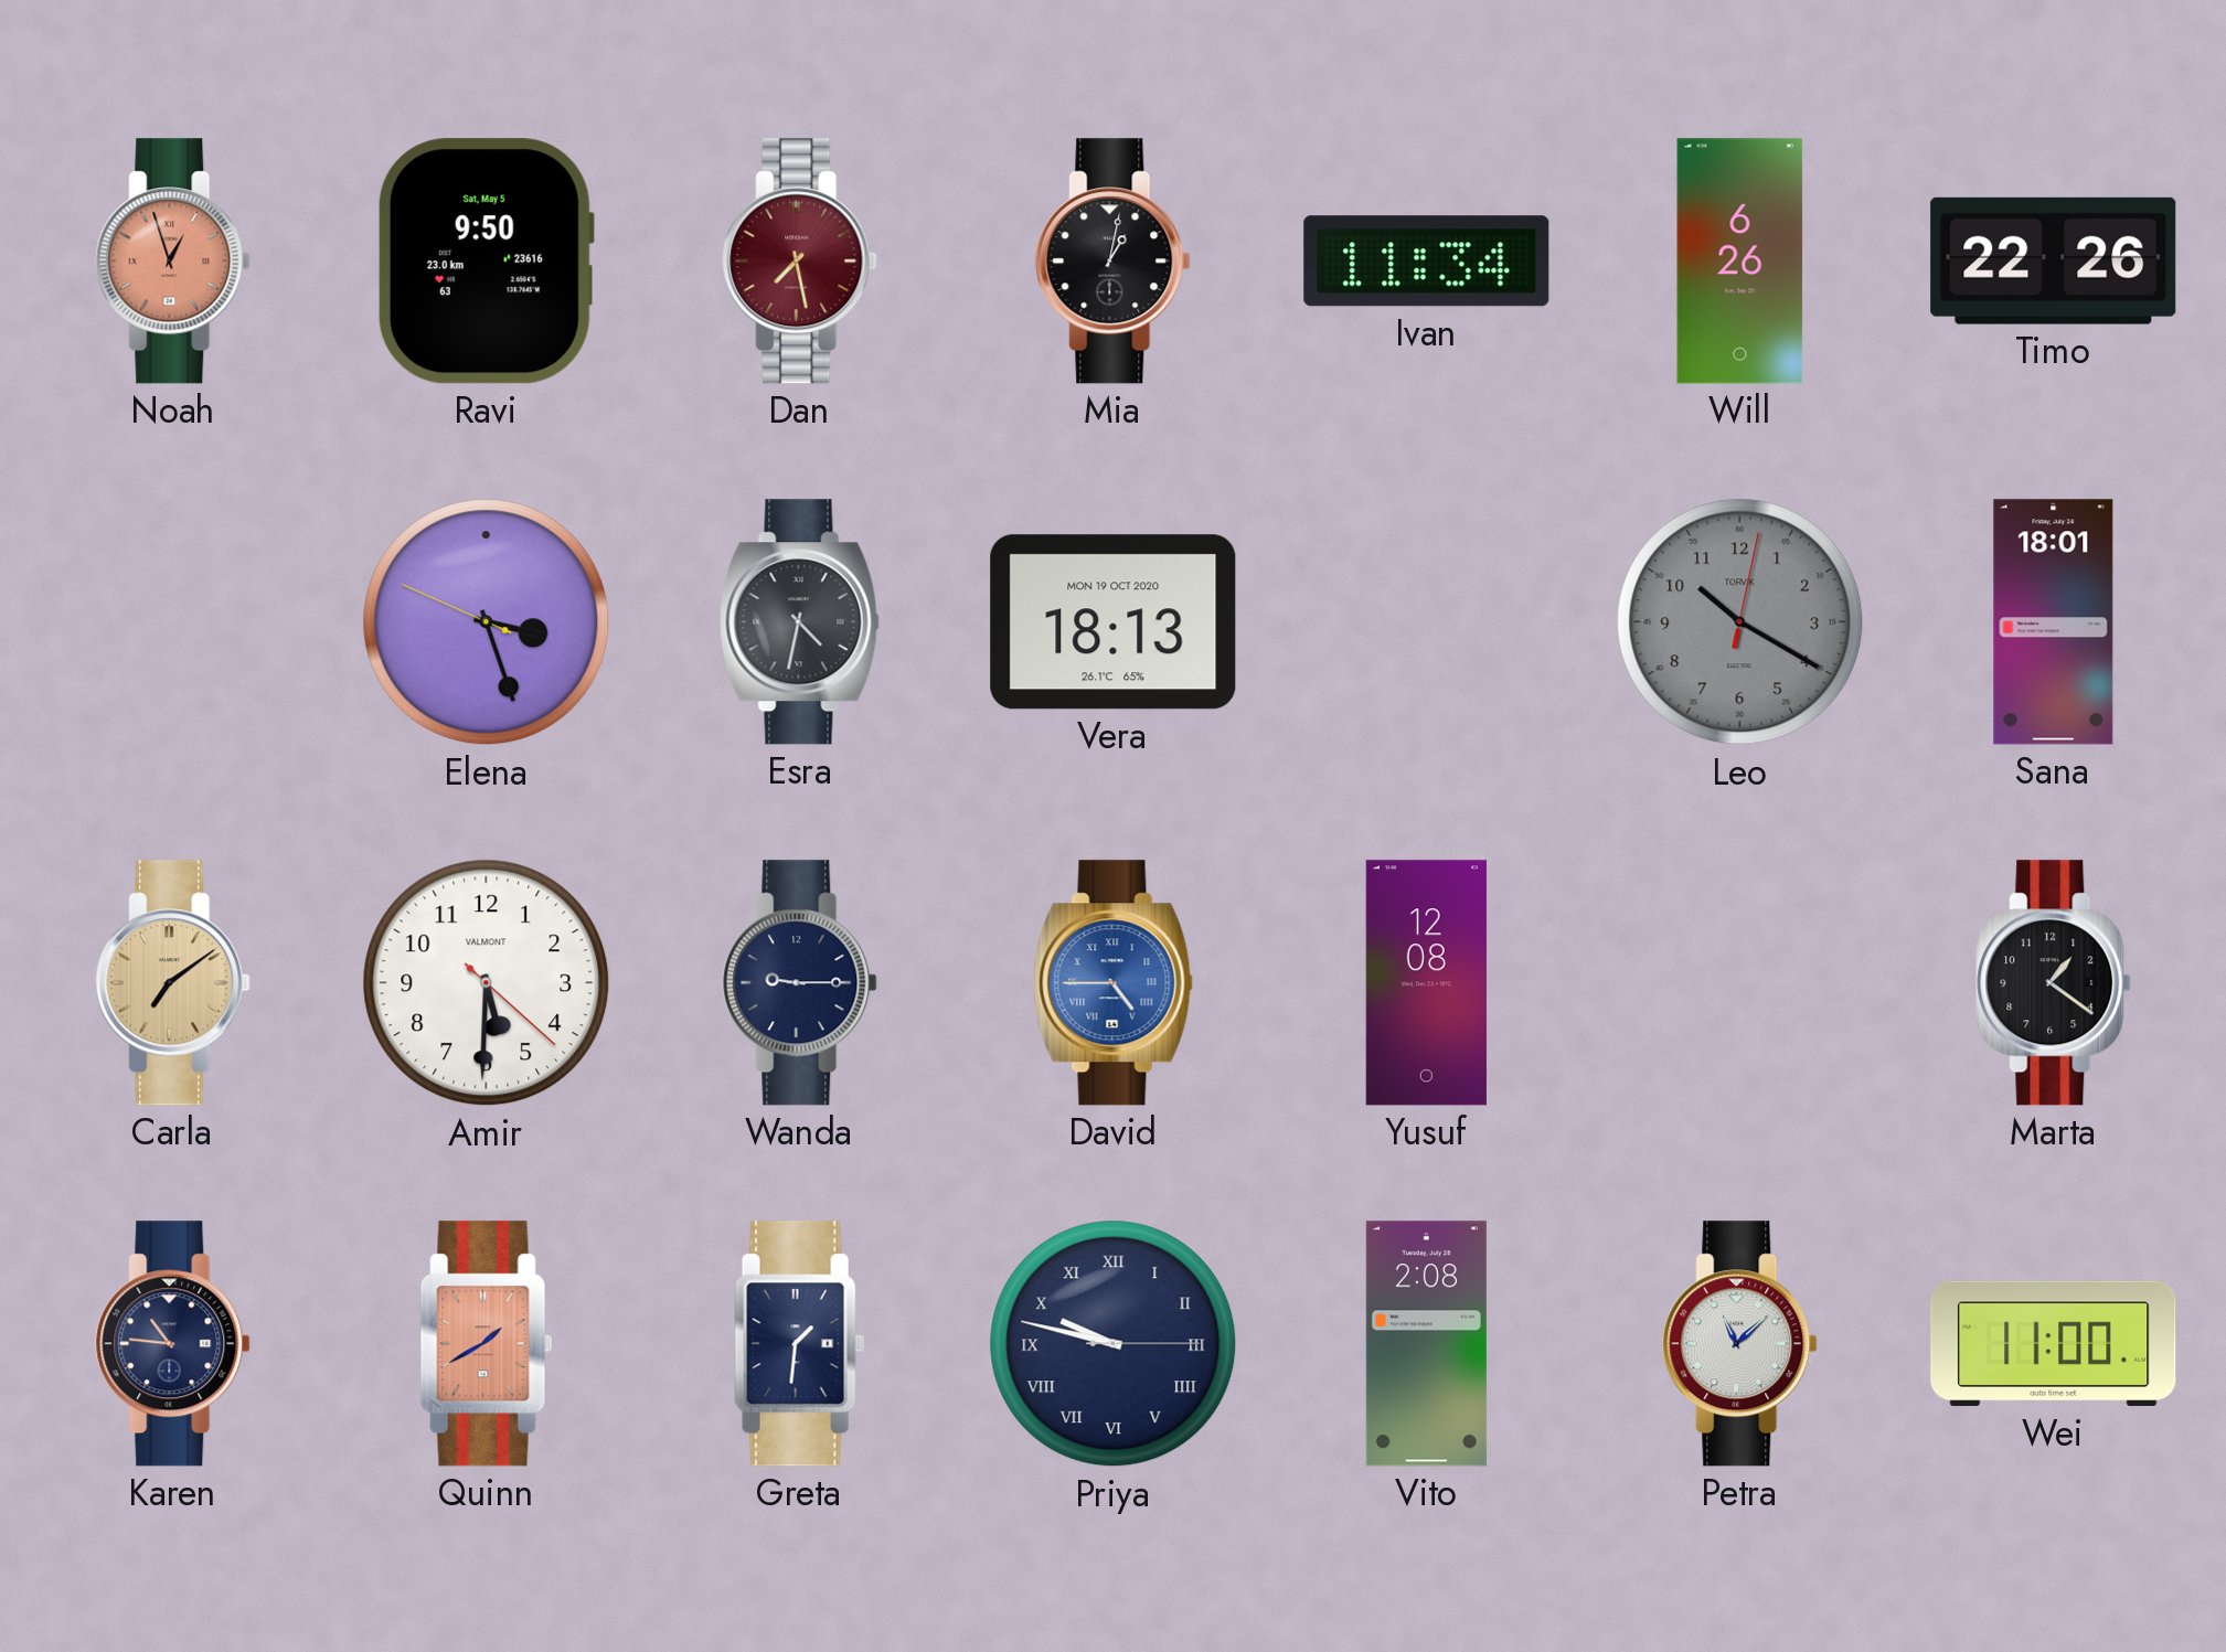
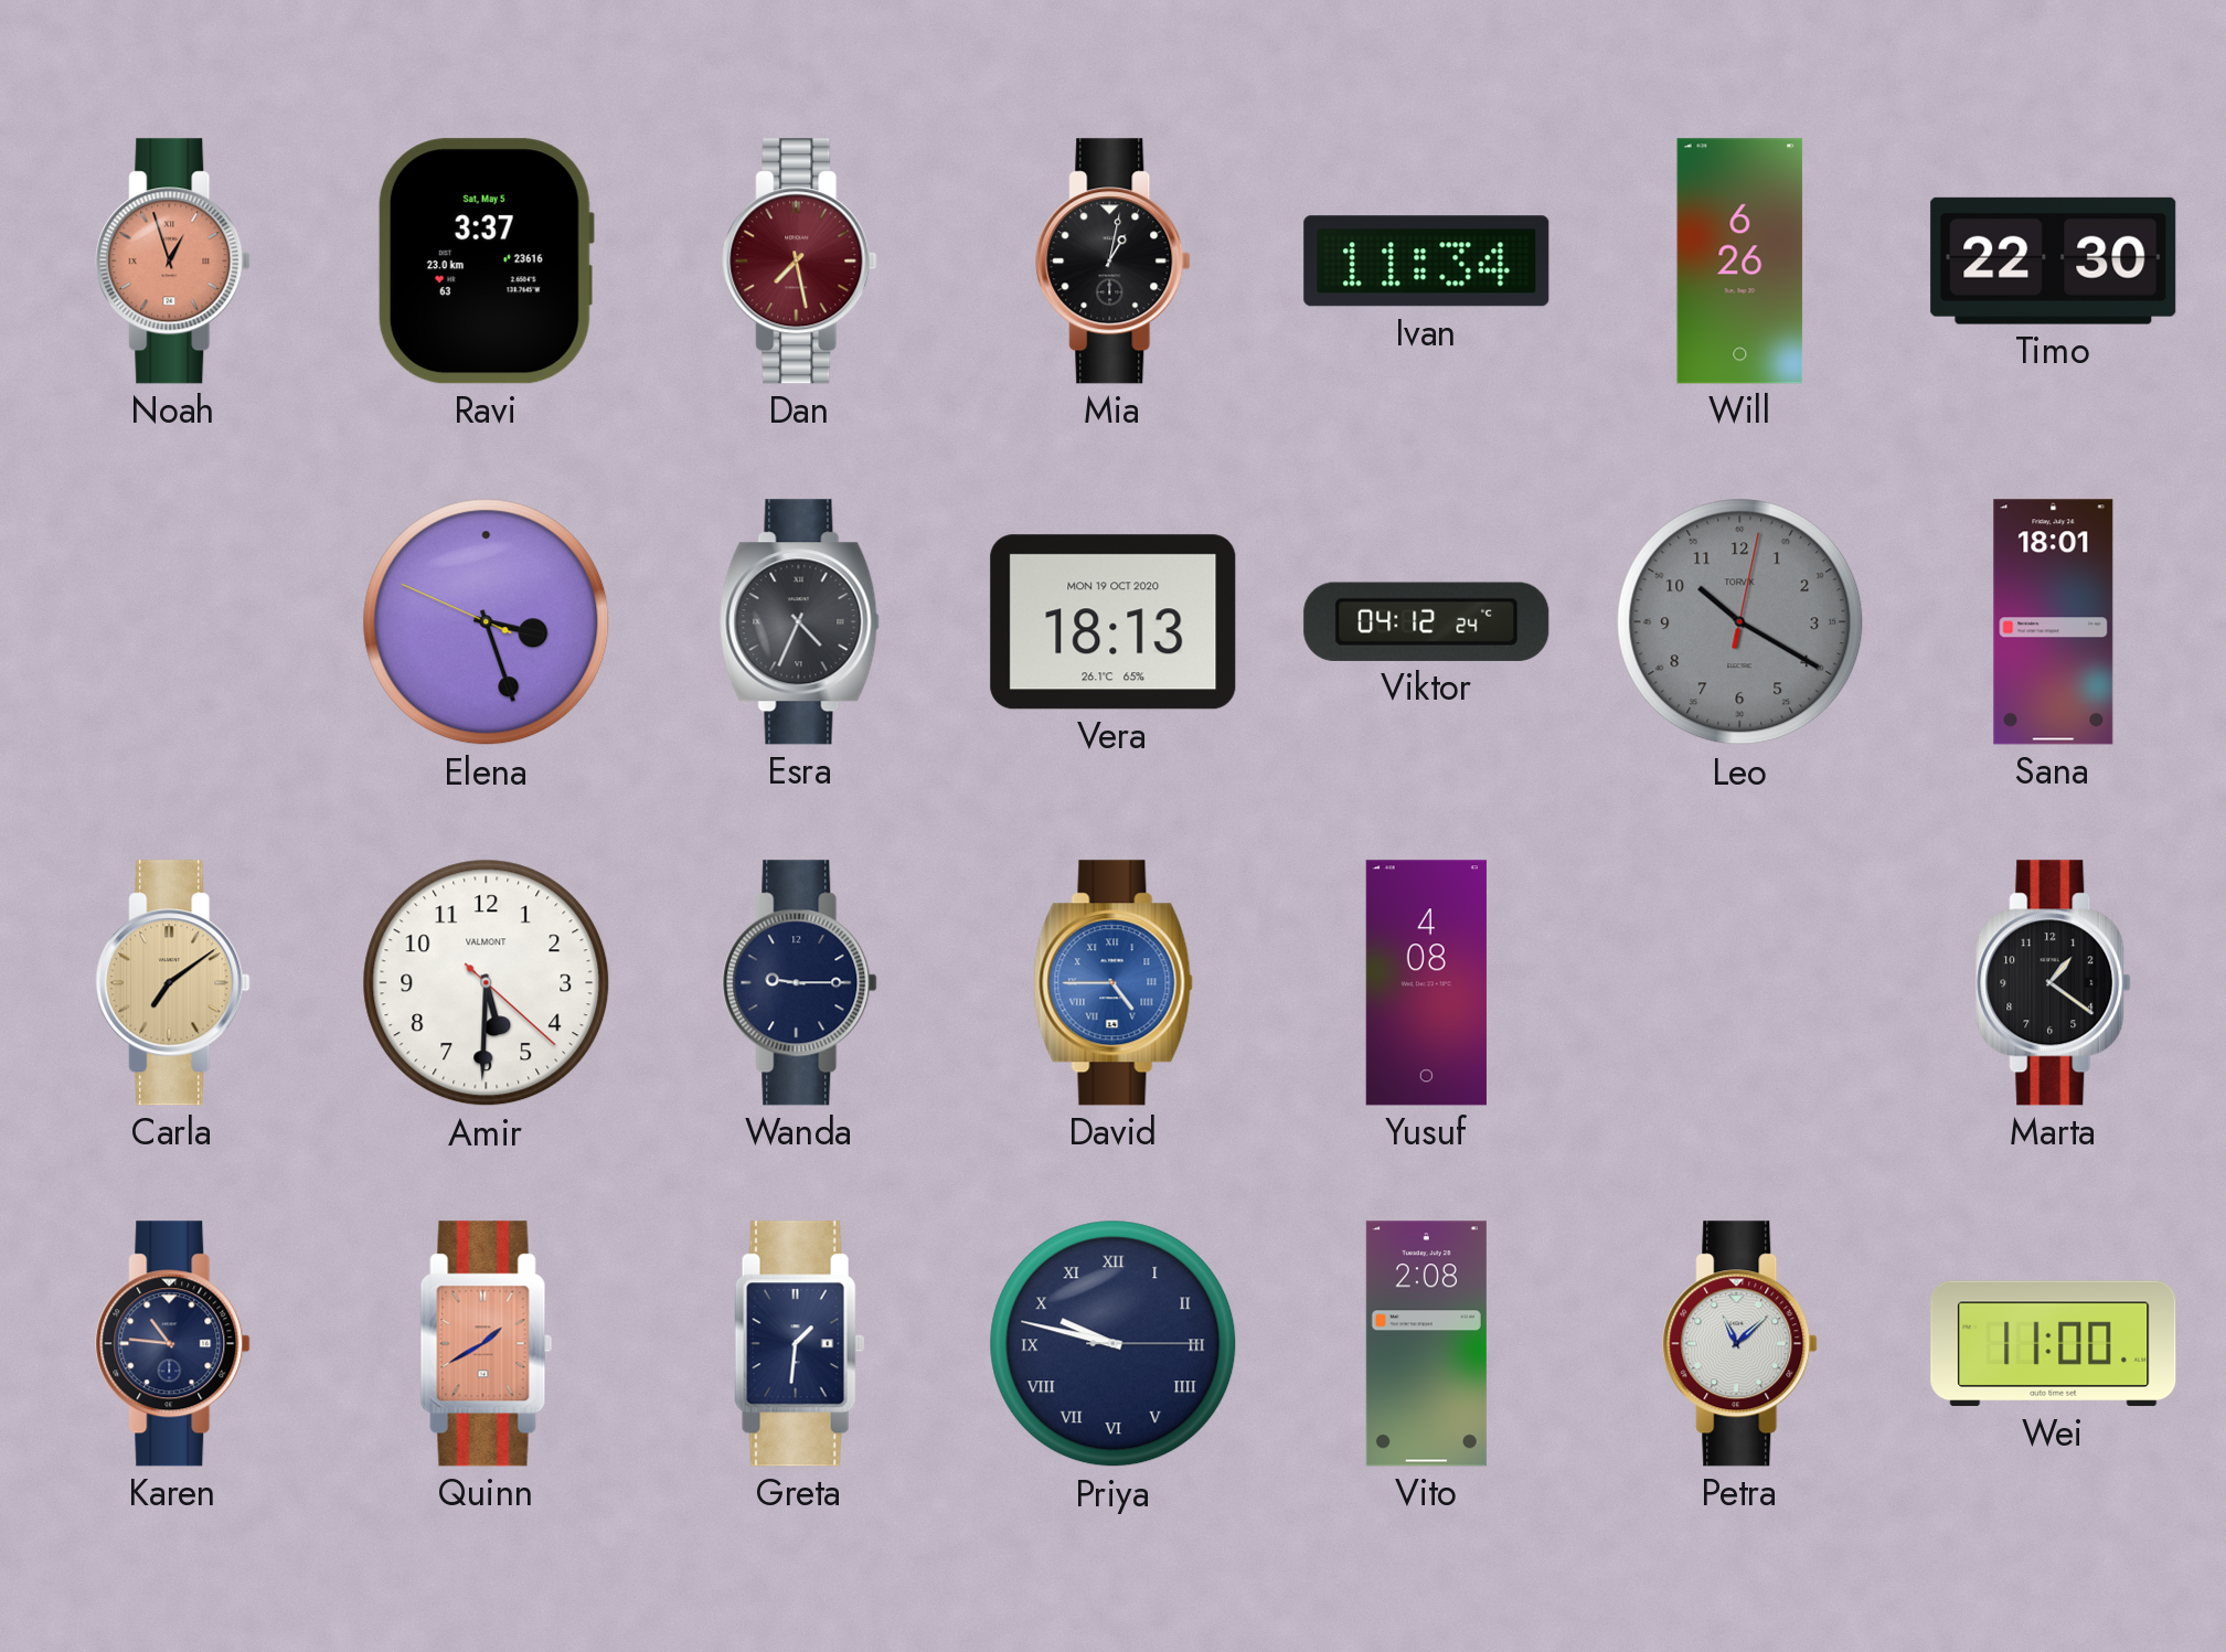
Ravi: 9:50 -> 3:37 (486, 262)
Timo: 22:26 -> 22:30 (2054, 260)
Esra: 4:32 -> 4:34 (799, 622)
Viktor: none -> 04:12 (1427, 621)
Yusuf: 12:08 -> 4:08 (1426, 983)
